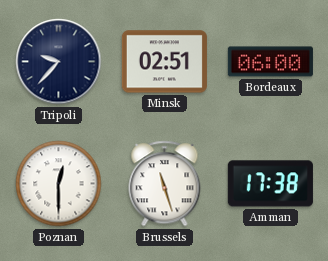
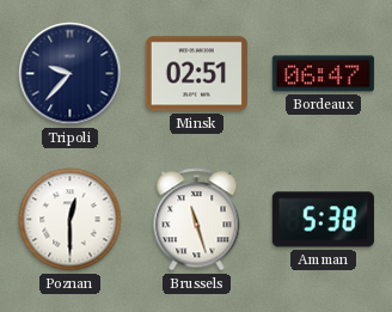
Bordeaux: 06:00 -> 06:47 (323, 74)
Amman: 17:38 -> 5:38 (323, 220)
